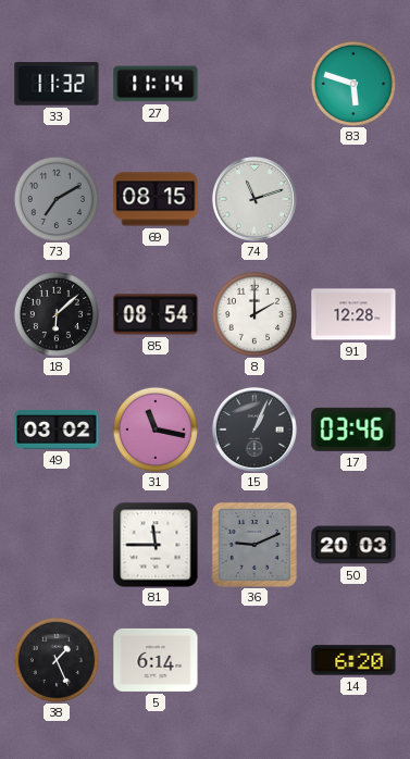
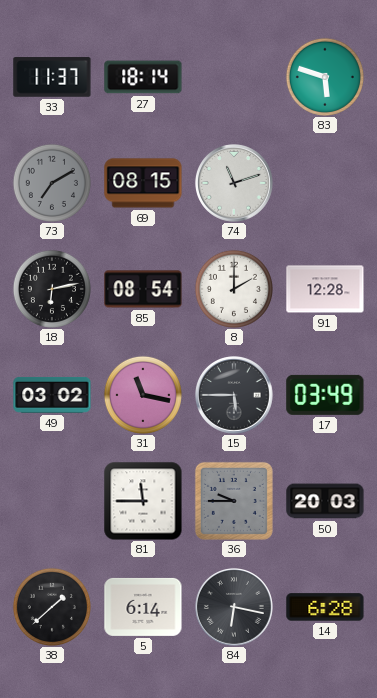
33: 11:32 -> 11:37 (52, 77)
27: 11:14 -> 18:14 (143, 77)
18: 6:08 -> 6:13 (52, 289)
15: 1:04 -> 5:45 (235, 396)
17: 03:46 -> 03:49 (325, 395)
36: 9:11 -> 9:45 (234, 501)
38: 1:26 -> 1:38 (52, 607)
84: none -> 6:17 (235, 608)
14: 6:20 -> 6:28 (325, 607)
